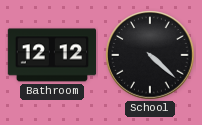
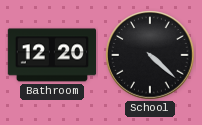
Bathroom: 12:12 -> 12:20 (52, 55)
